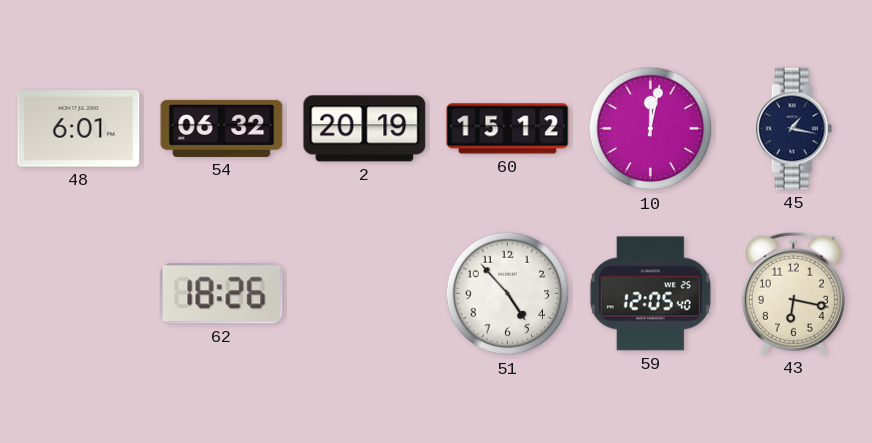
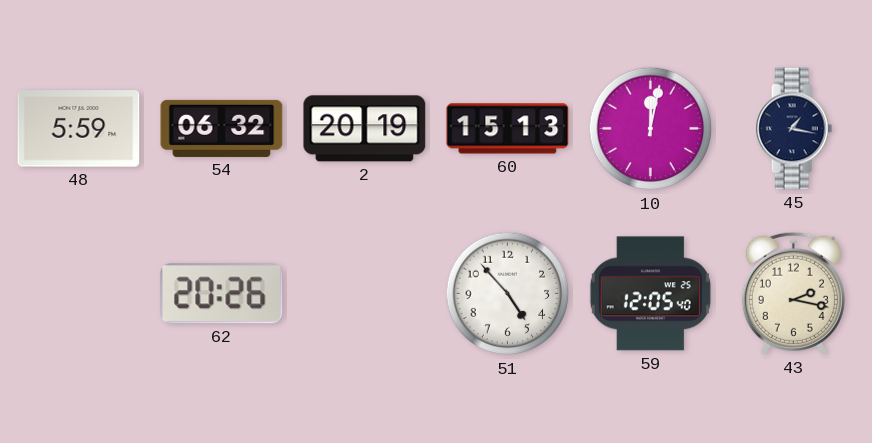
48: 6:01 -> 5:59 (79, 129)
60: 15:12 -> 15:13 (508, 129)
62: 18:26 -> 20:26 (222, 294)
43: 6:17 -> 2:17 (793, 293)
